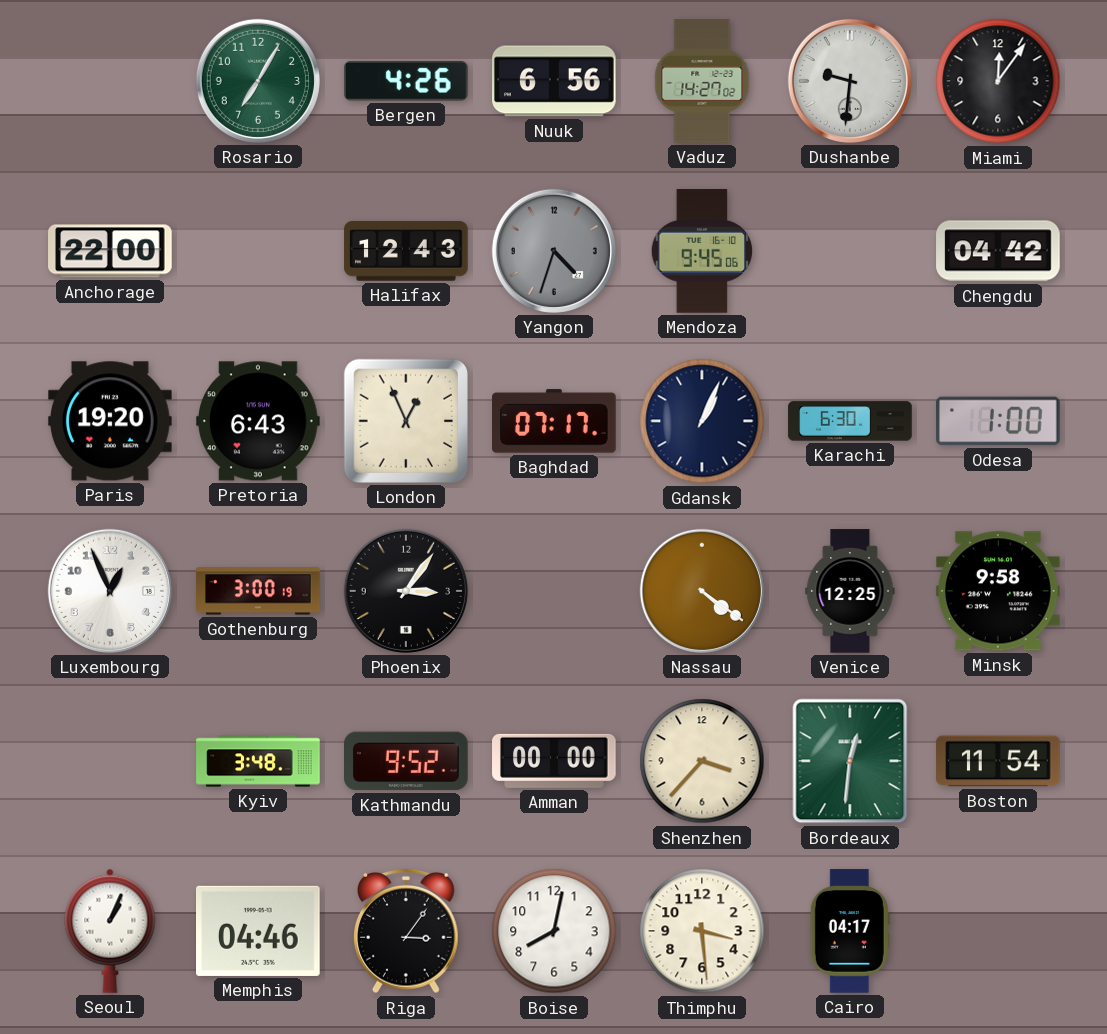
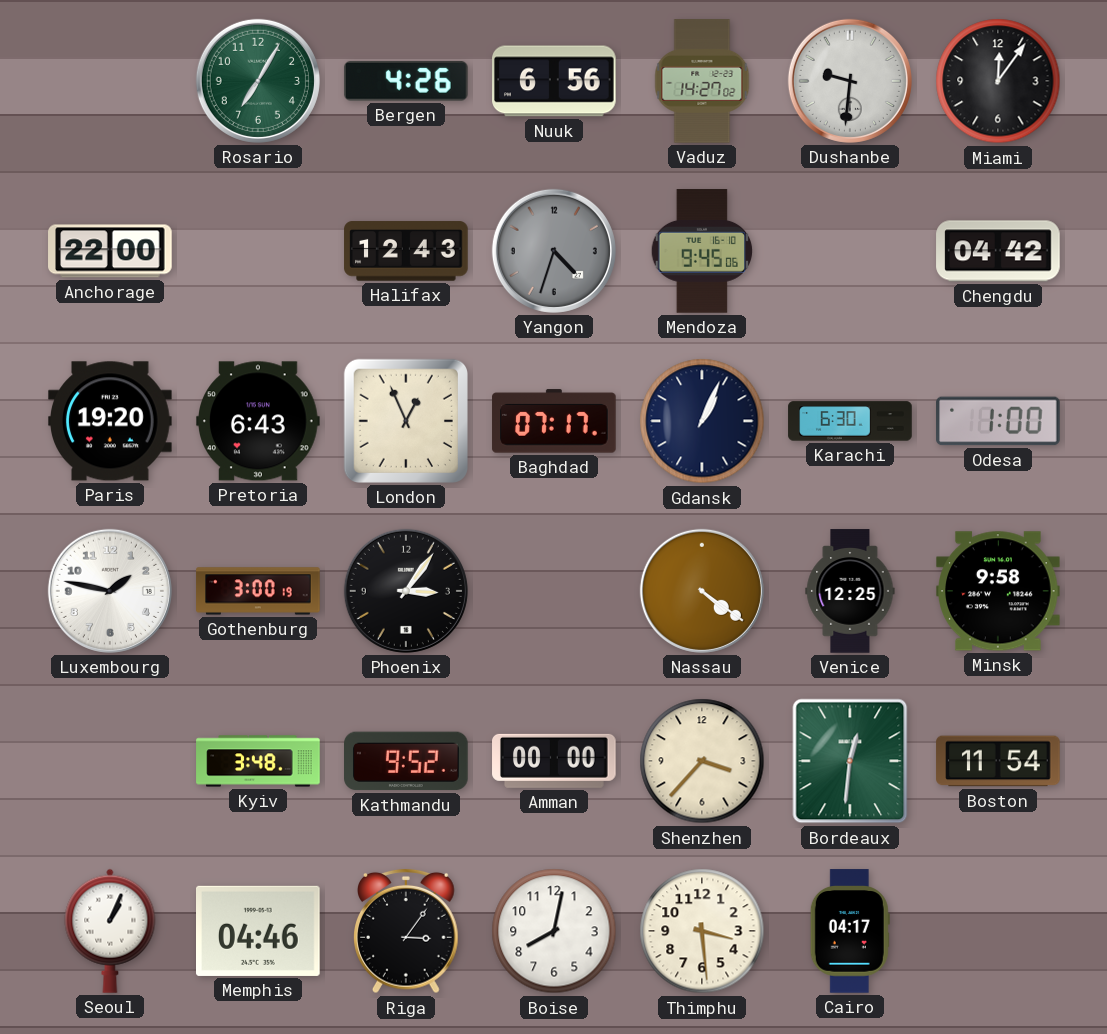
Luxembourg: 12:56 -> 1:47 (110, 591)
